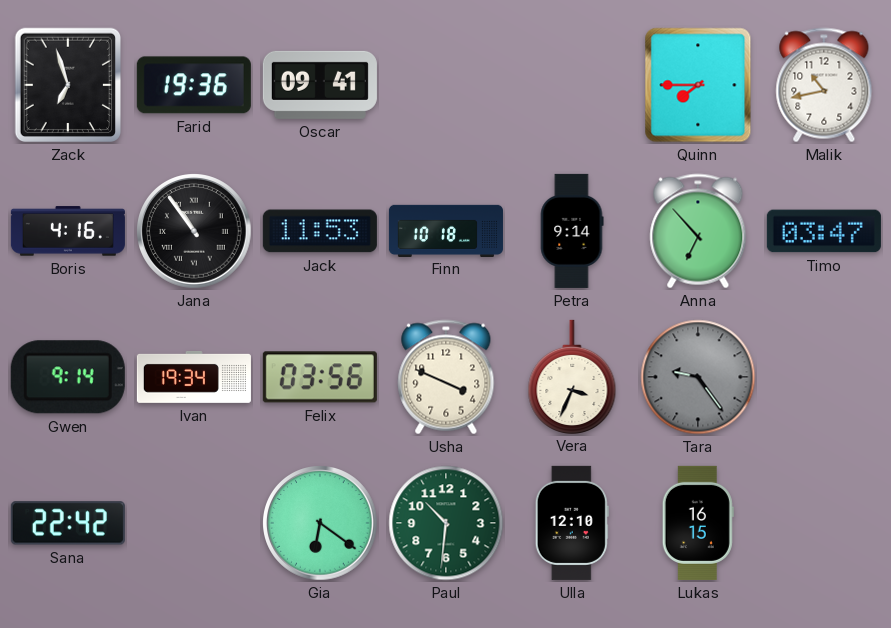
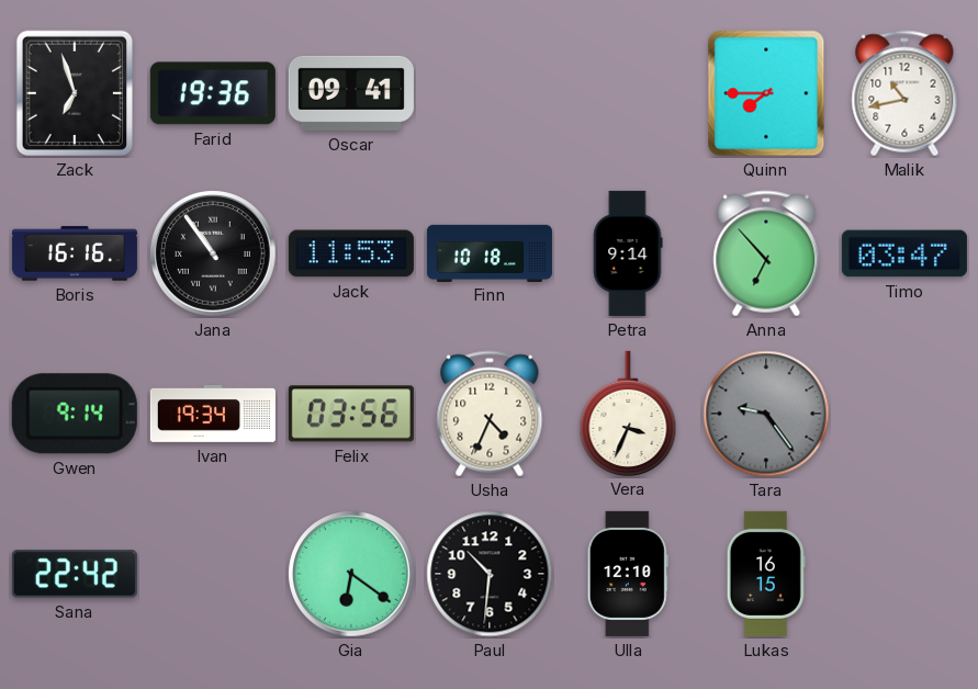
Boris: 4:16 -> 16:16 (75, 253)
Usha: 3:49 -> 4:34 (490, 414)
Paul dial: green -> black (490, 574)
